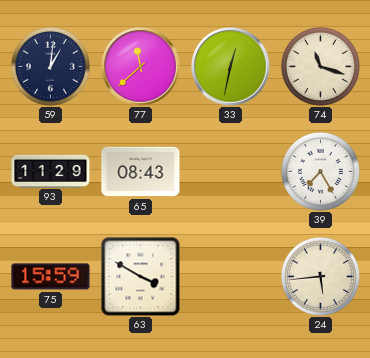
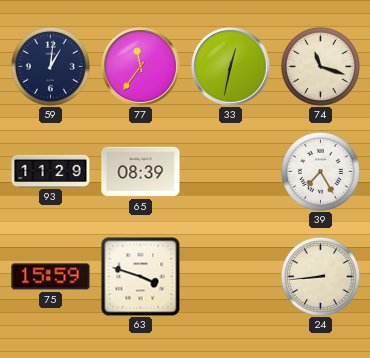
77: 11:38 -> 11:36 (141, 67)
65: 08:43 -> 08:39 (141, 172)
63: 3:50 -> 3:48 (141, 277)
24: 5:44 -> 8:44 (320, 276)
